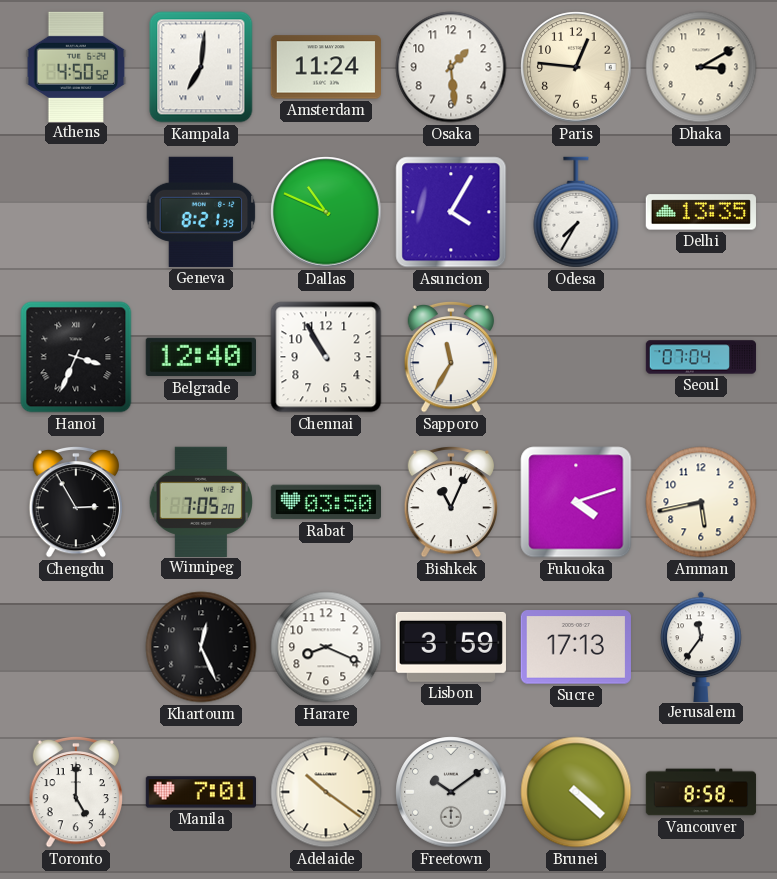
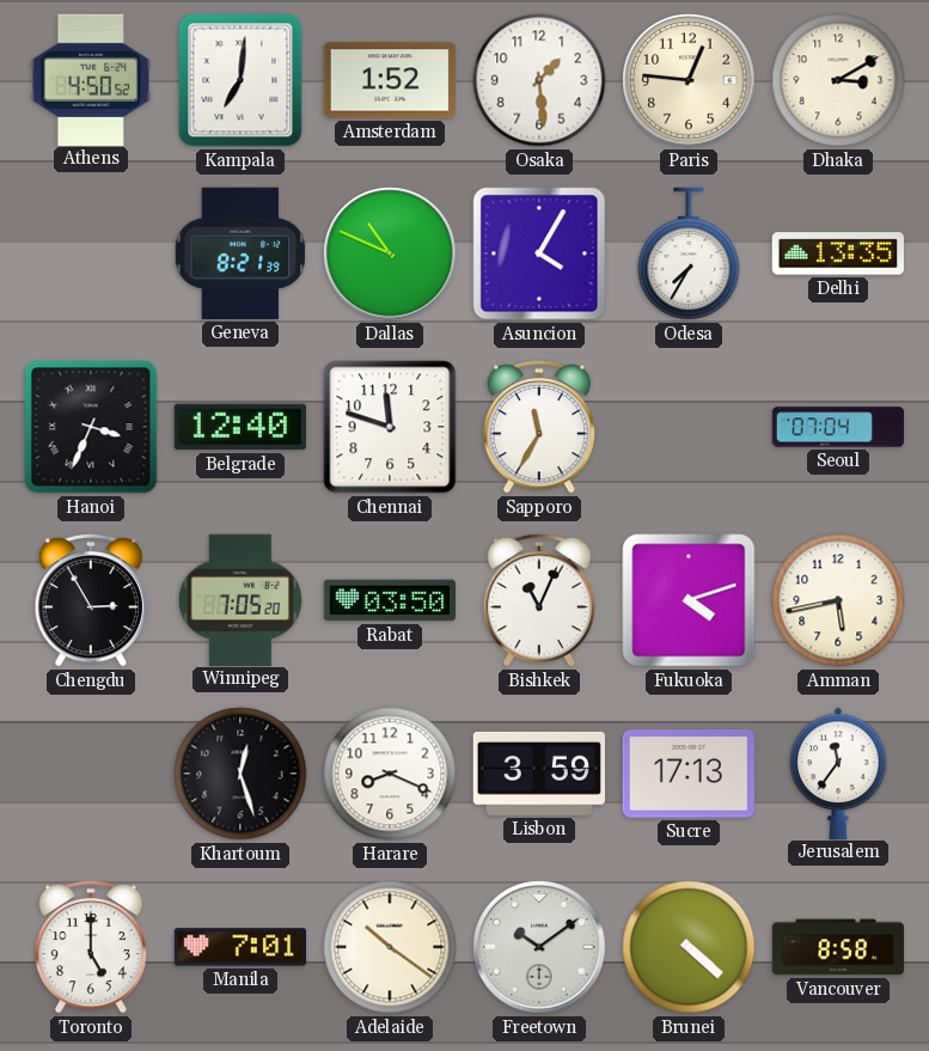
Amsterdam: 11:24 -> 1:52 (389, 80)
Chennai: 10:55 -> 11:48 (390, 427)
Khartoum: 12:26 -> 12:27 (240, 774)
